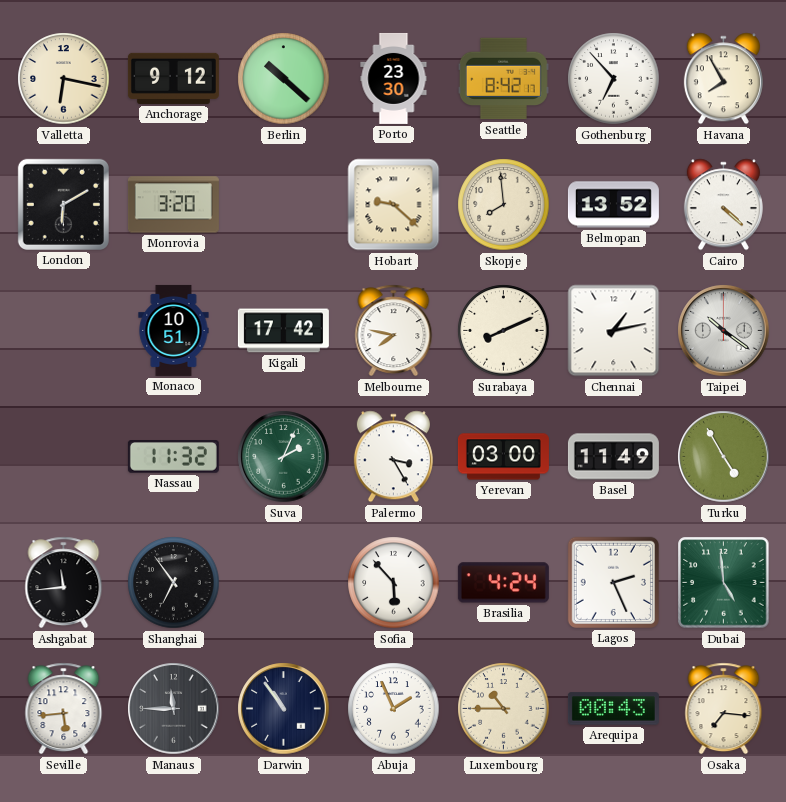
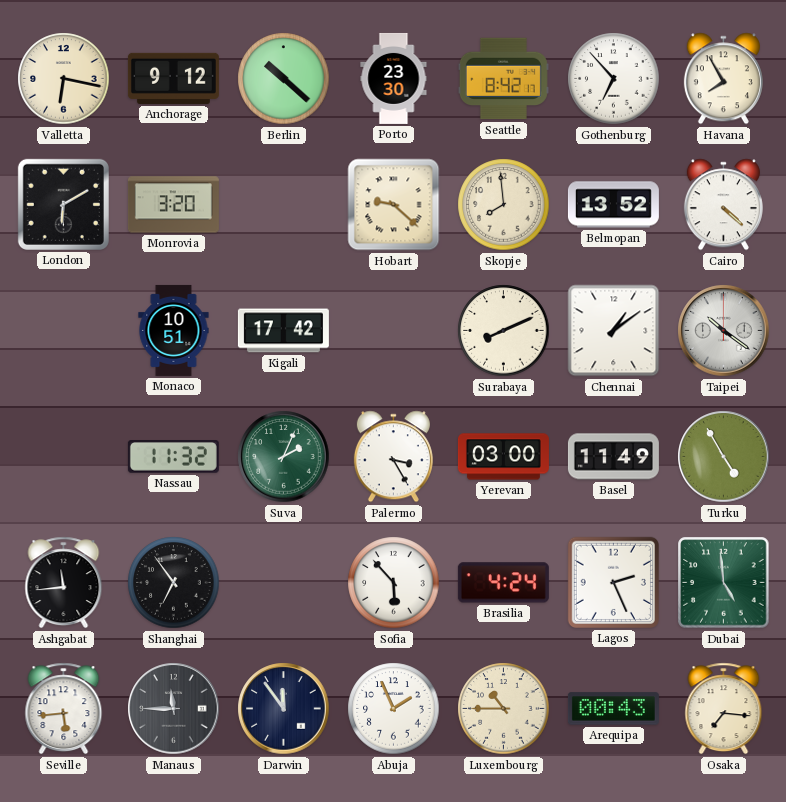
Melbourne: 7:47 -> none (394, 331)
Chennai: 1:13 -> 1:09 (614, 331)
Darwin: 10:54 -> 11:54 (284, 709)
